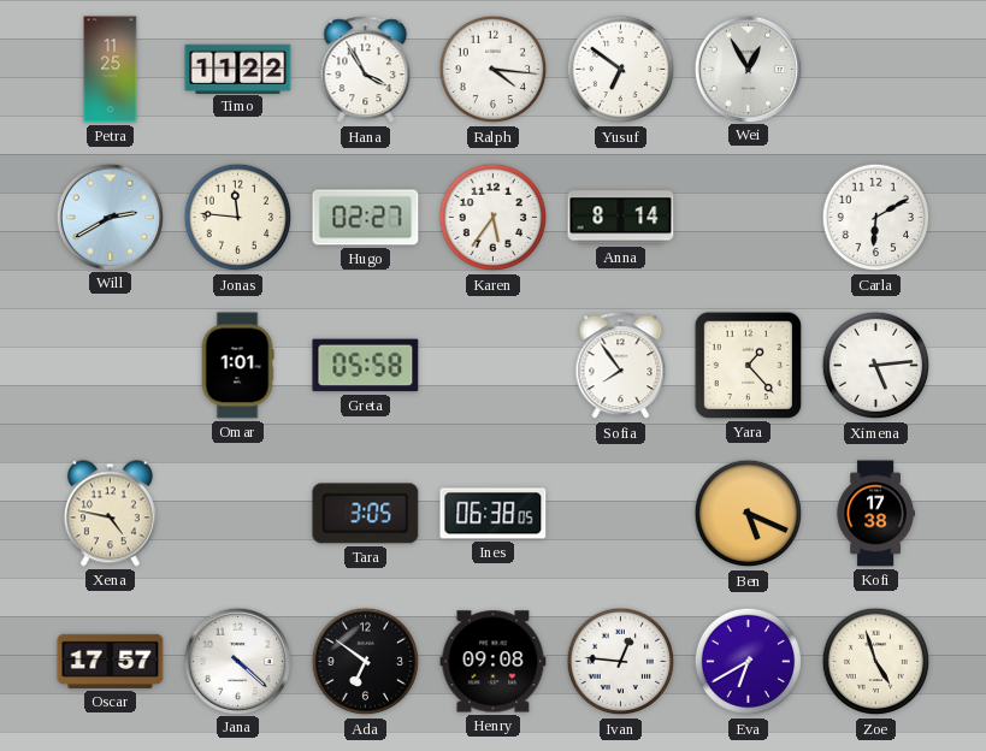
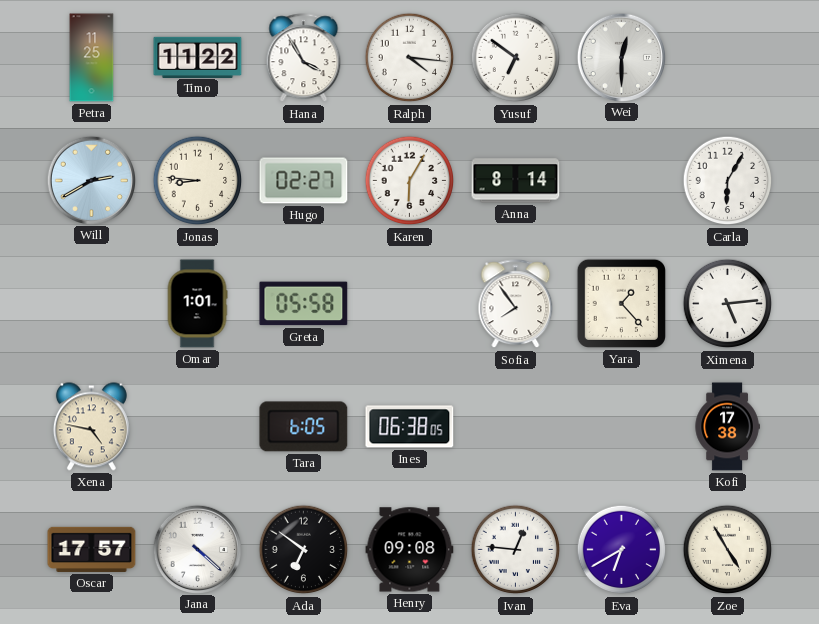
Wei: 12:55 -> 12:30 (621, 57)
Jonas: 11:46 -> 8:46 (198, 181)
Karen: 5:36 -> 6:05 (410, 181)
Carla: 6:10 -> 6:05 (728, 181)
Tara: 3:05 -> 6:05 (304, 427)
Ben: 5:19 -> none (749, 514)
Zoe: 4:57 -> 4:55 (728, 550)
